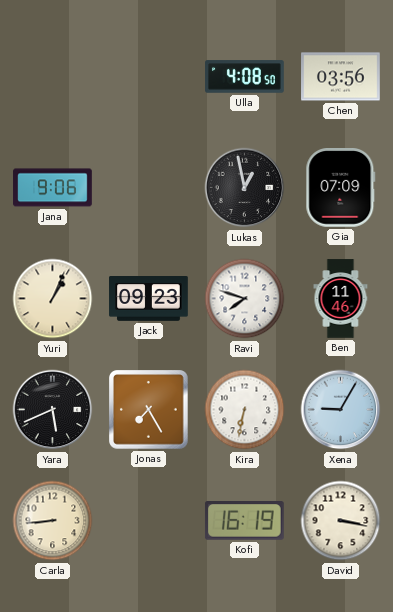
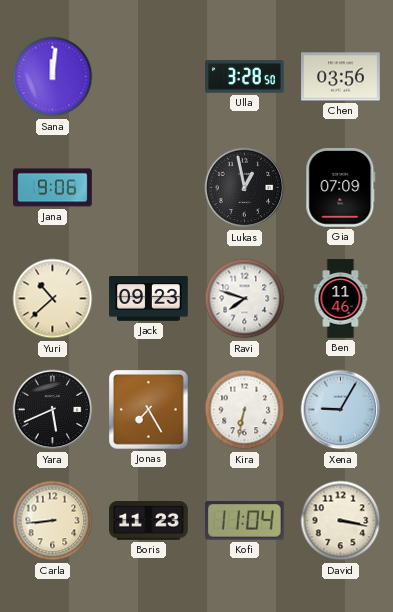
Sana: none -> 12:01 (53, 77)
Ulla: 4:08 -> 3:28 (245, 77)
Yuri: 1:04 -> 10:38 (53, 299)
Boris: none -> 11:23 (149, 521)
Kofi: 16:19 -> 11:04 (244, 521)
